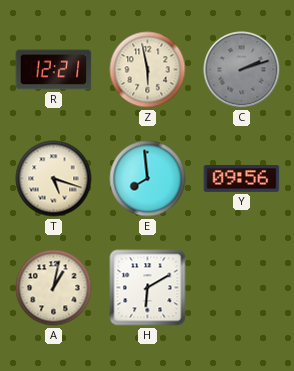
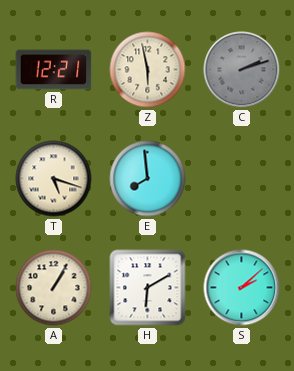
Y: 09:56 -> none (242, 179)
A: 1:02 -> 1:05 (54, 288)
S: none -> 2:08 (242, 288)
